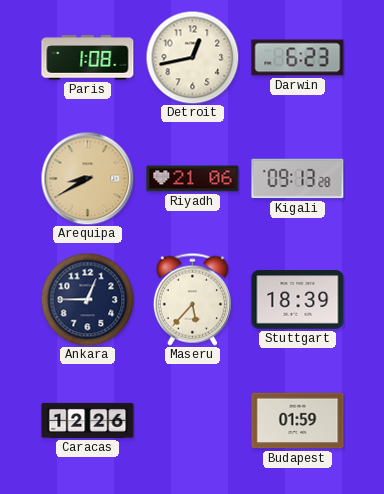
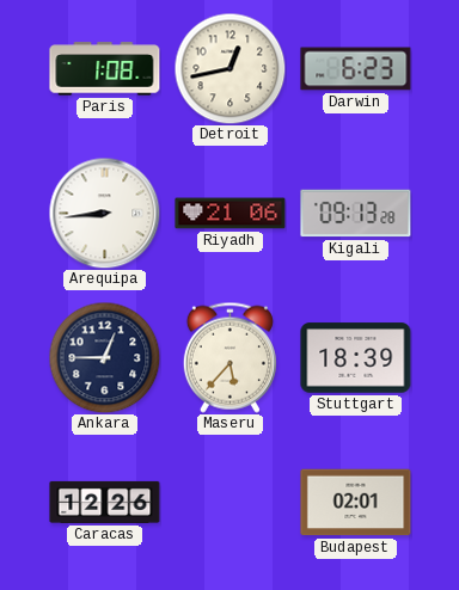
Arequipa: 8:40 -> 8:44 (104, 213)
Arequipa dial: champagne -> white (104, 213)
Budapest: 01:59 -> 02:01 (356, 503)
